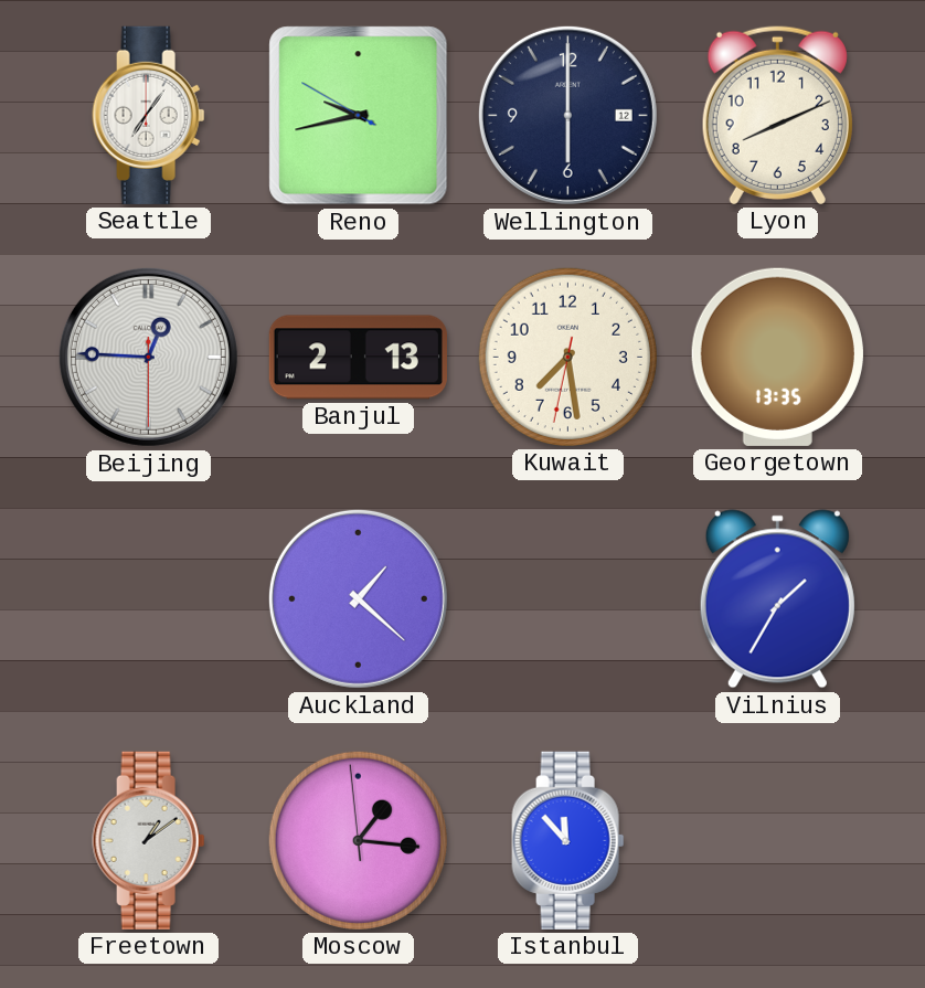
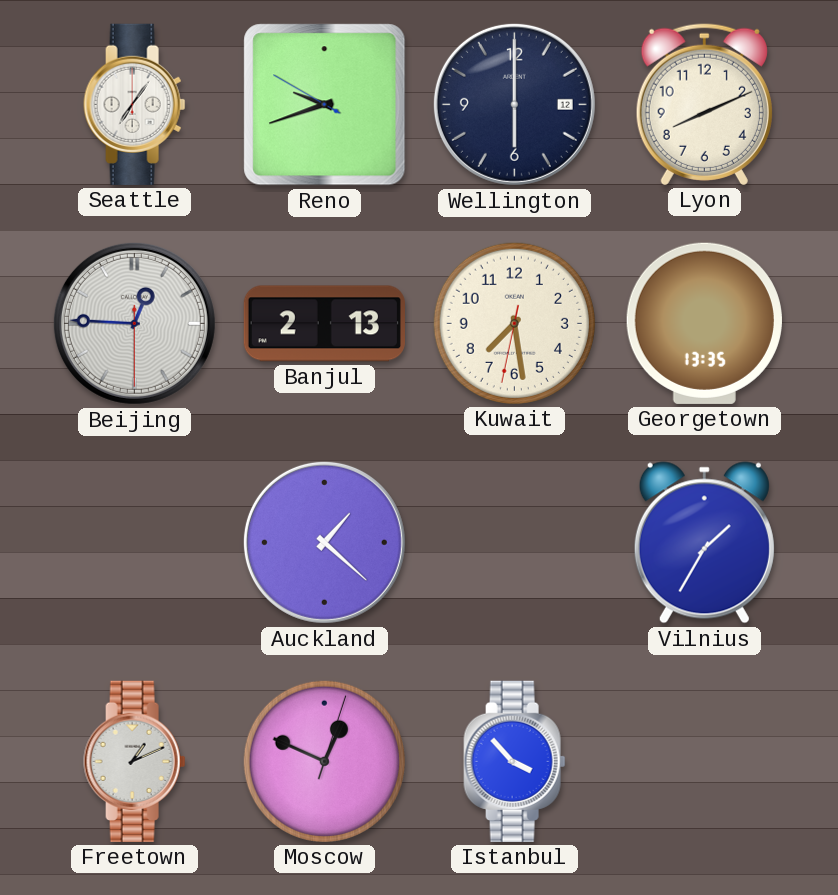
Reno: 9:42 -> 9:41 (325, 105)
Freetown: 1:09 -> 1:11 (135, 761)
Moscow: 1:15 -> 12:49 (324, 761)
Istanbul: 11:53 -> 3:53 (515, 761)
